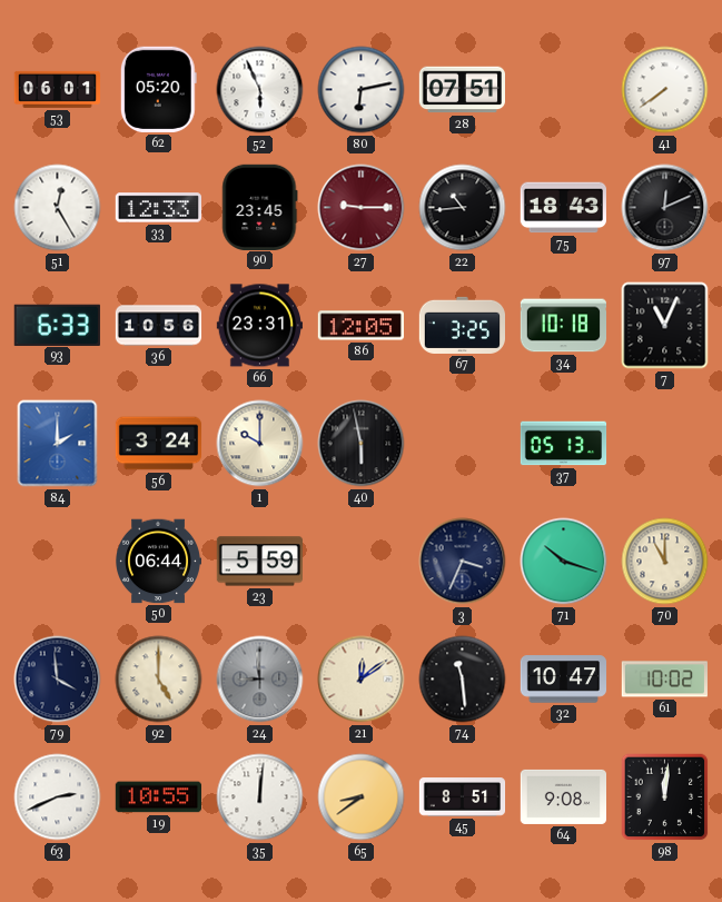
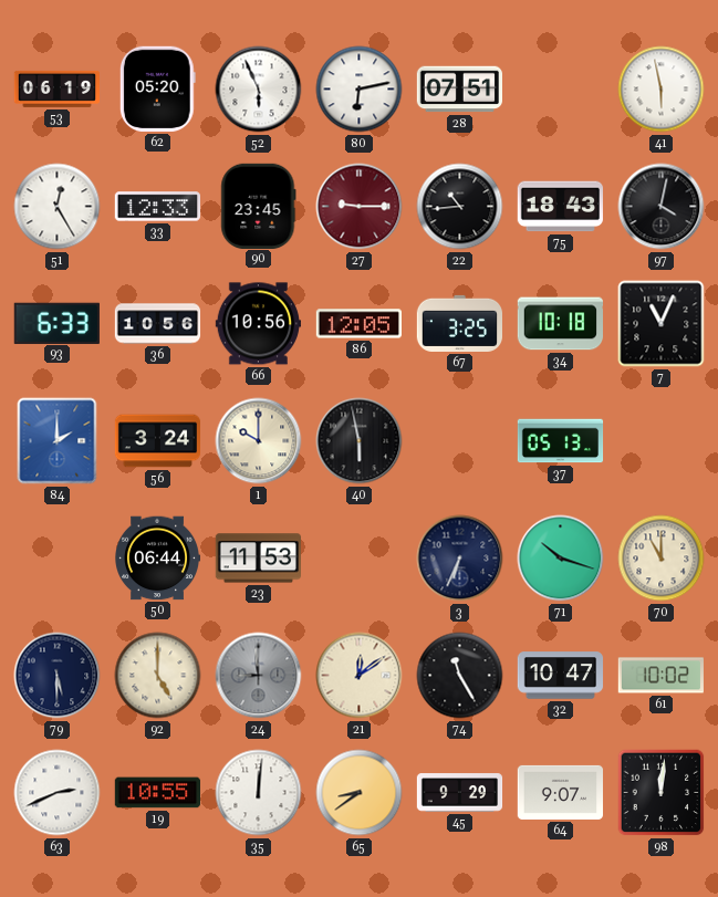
53: 06:01 -> 06:19 (56, 88)
41: 7:39 -> 5:58 (662, 90)
97: 12:11 -> 4:02 (662, 207)
66: 23:31 -> 10:56 (258, 324)
23: 5:59 -> 11:53 (258, 559)
3: 3:34 -> 6:34 (460, 559)
79: 3:59 -> 5:30 (58, 676)
74: 11:29 -> 11:25 (460, 676)
45: 8:51 -> 9:29 (460, 793)
64: 9:08 -> 9:07 (560, 792)
